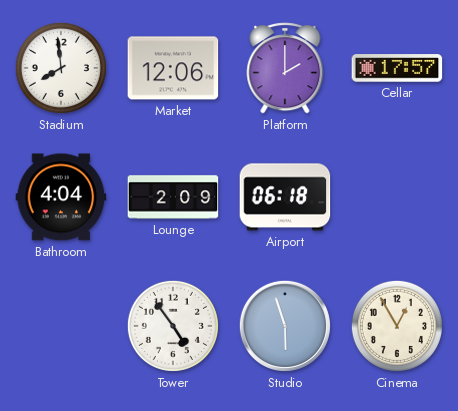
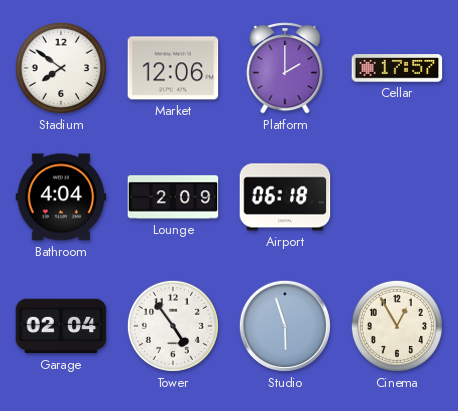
Stadium: 7:59 -> 7:51 (61, 68)
Garage: none -> 02:04 (61, 326)
